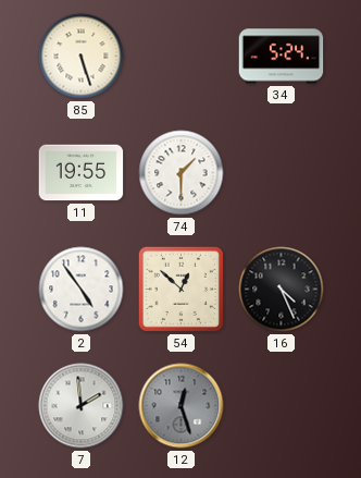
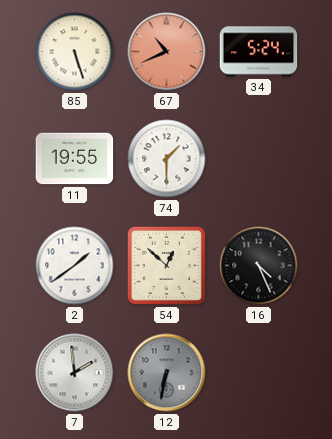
67: none -> 10:41 (167, 52)
2: 4:54 -> 1:39 (75, 266)
12: 12:27 -> 6:32 (167, 373)
